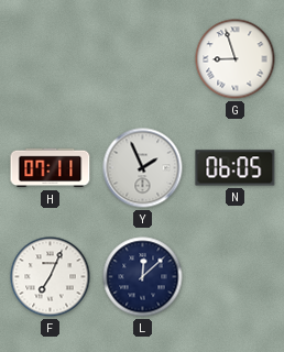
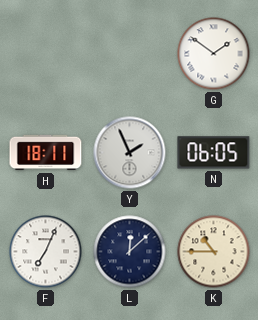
G: 8:57 -> 1:51 (214, 54)
H: 07:11 -> 18:11 (46, 153)
K: none -> 10:45 (214, 252)
